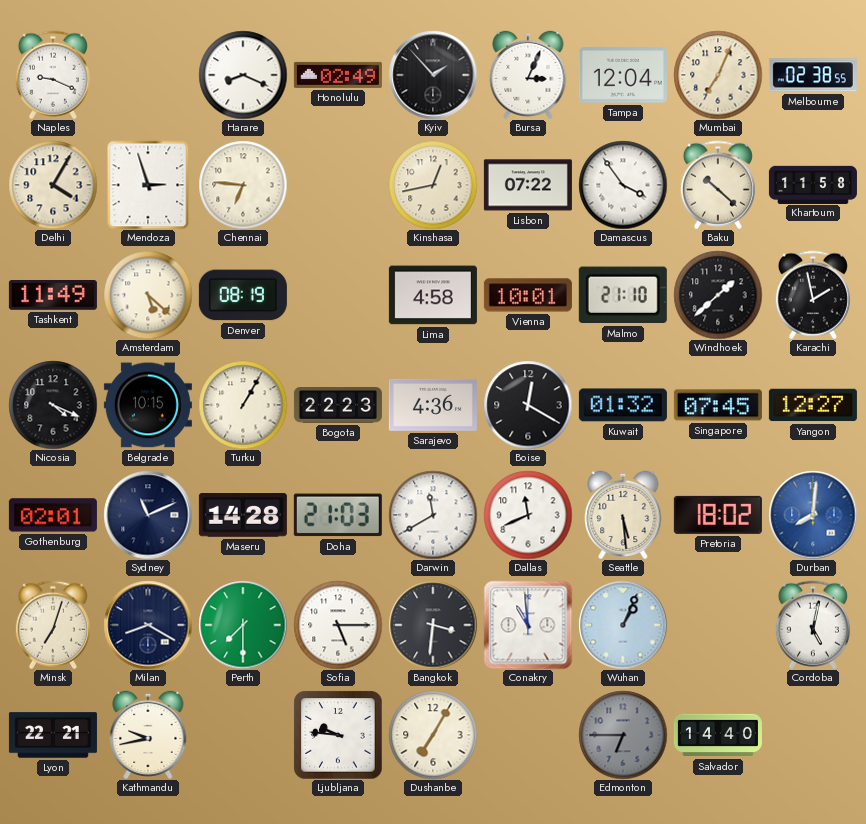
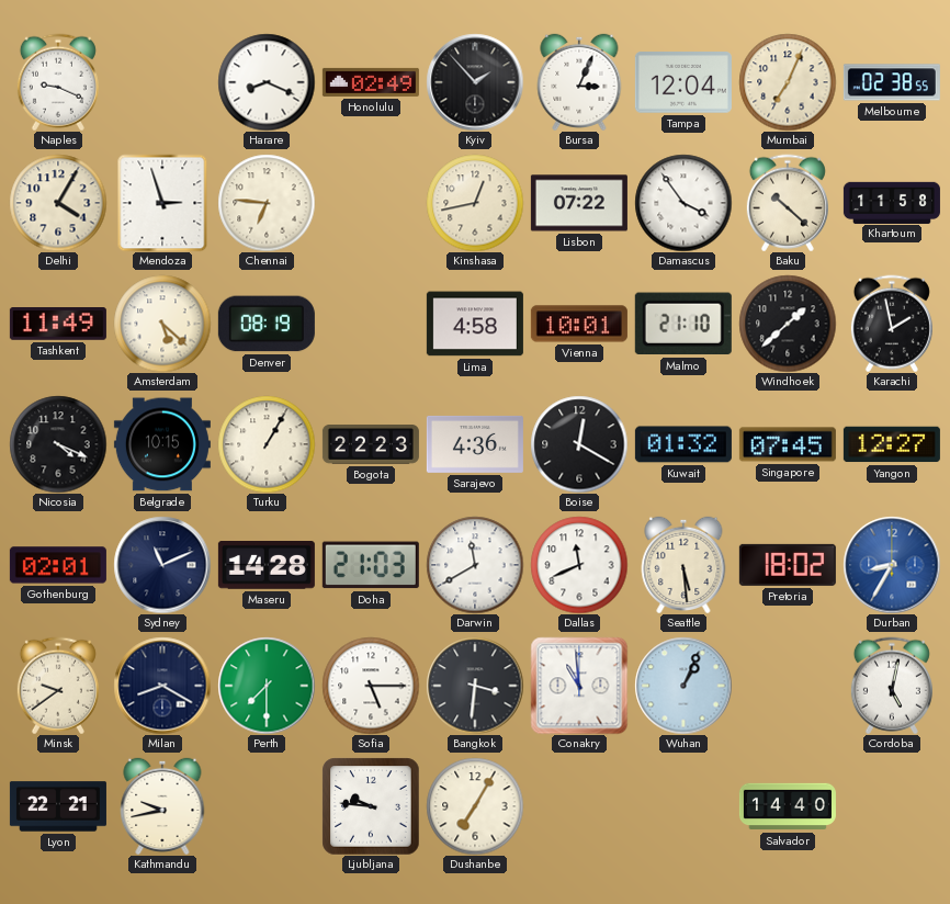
Durban: 8:01 -> 8:35 (892, 565)
Minsk: 7:03 -> 9:39 (58, 686)
Edmonton: 6:45 -> none (623, 735)
